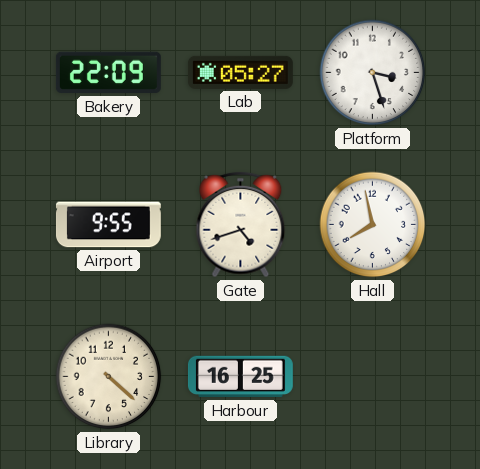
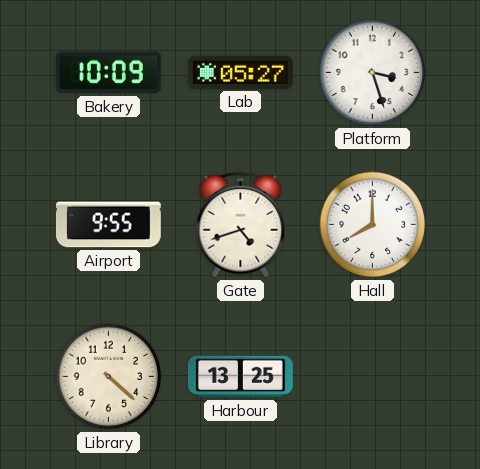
Bakery: 22:09 -> 10:09 (108, 73)
Hall: 7:58 -> 8:00 (373, 225)
Harbour: 16:25 -> 13:25 (240, 377)
